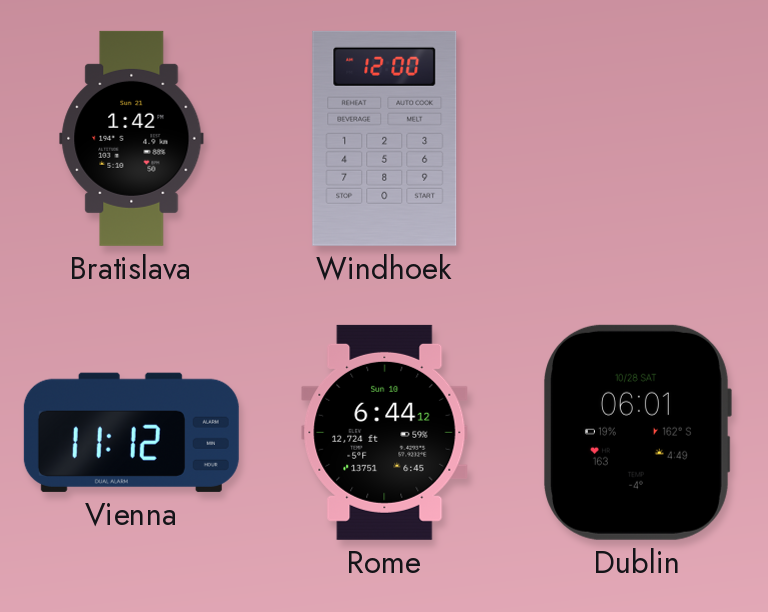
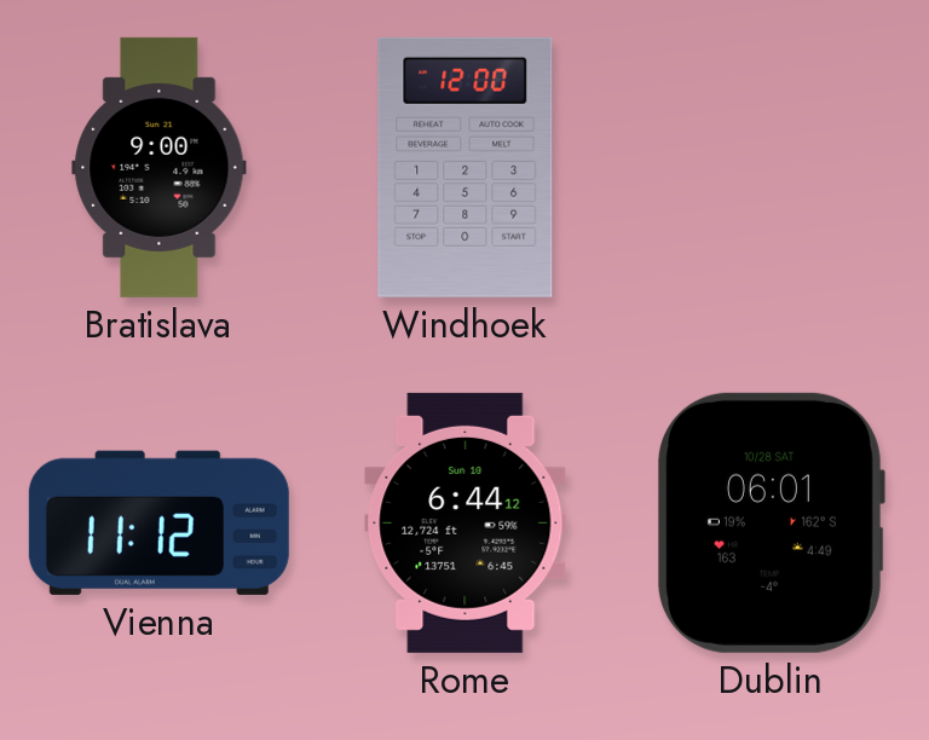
Bratislava: 1:42 -> 9:00 (160, 167)
